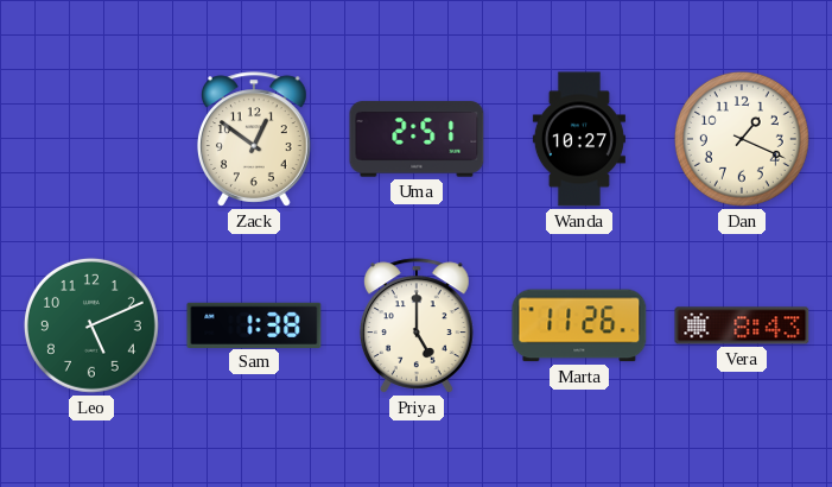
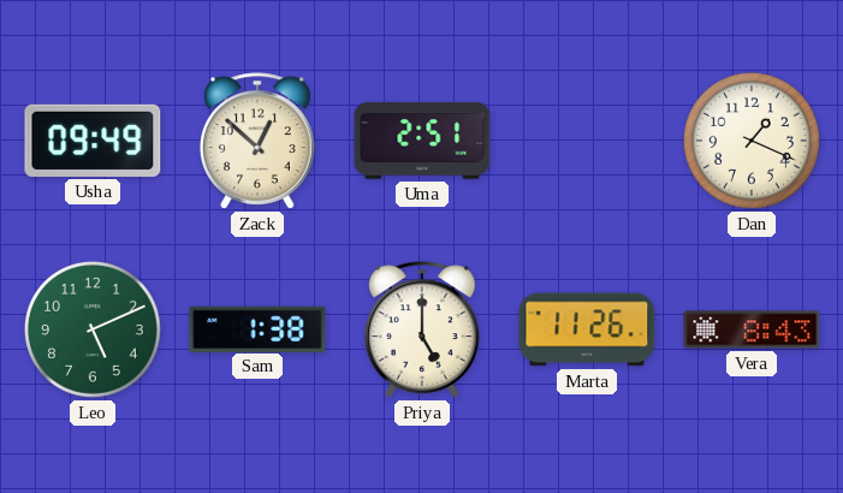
Usha: none -> 09:49 (93, 141)
Zack: 12:51 -> 12:52 (257, 141)
Wanda: 10:27 -> none (579, 139)
